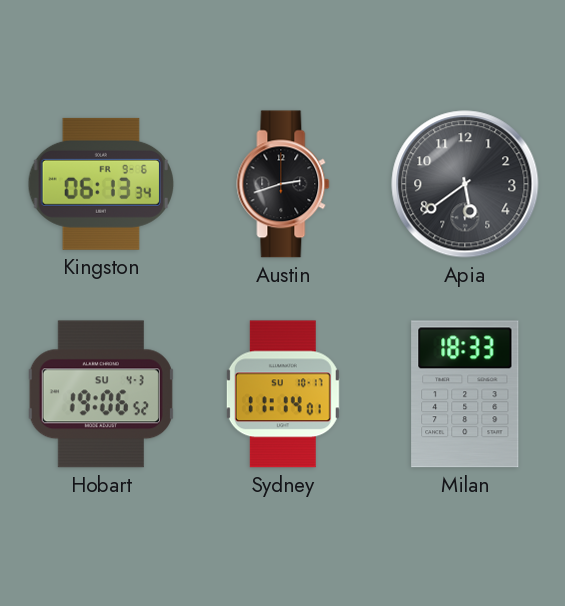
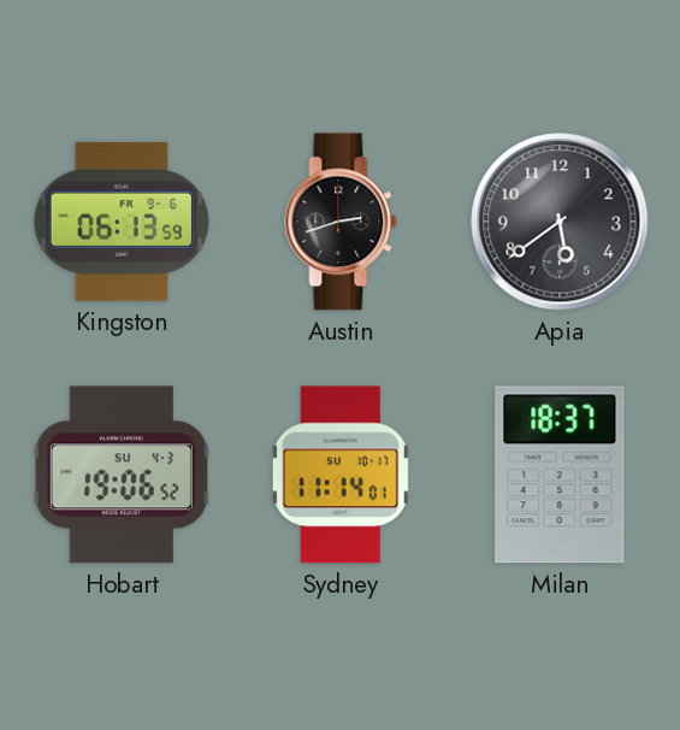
Kingston: 06:13:34 -> 06:13:59 (120, 222)
Milan: 18:33 -> 18:37 (560, 475)
